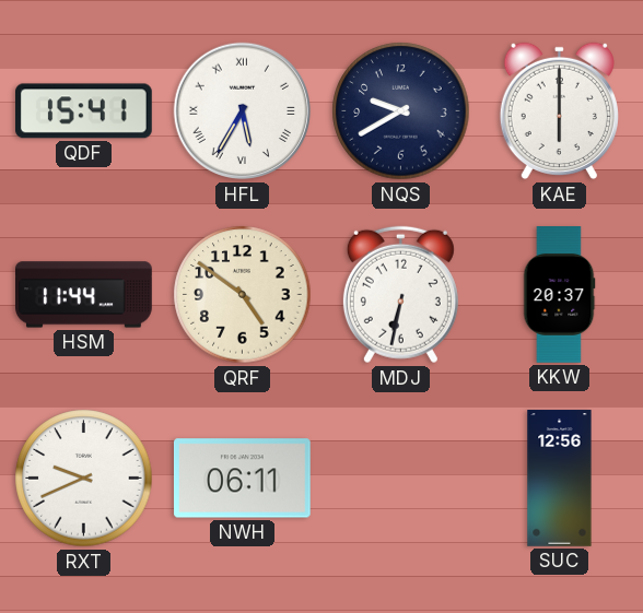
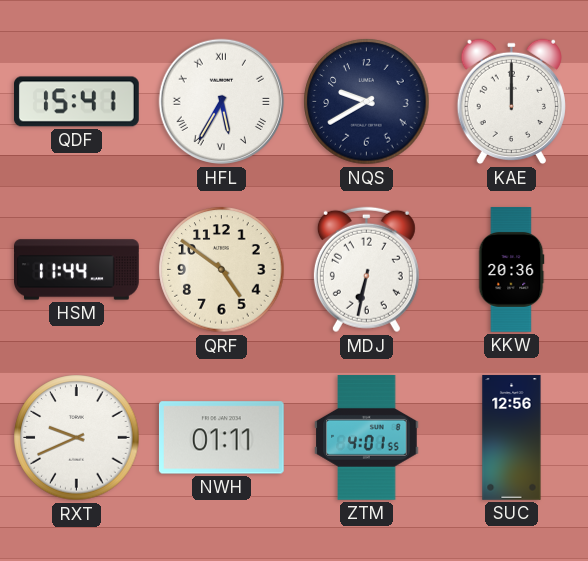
KAE: 6:00 -> 12:00 (511, 102)
KKW: 20:37 -> 20:36 (511, 270)
NWH: 06:11 -> 01:11 (221, 438)
ZTM: none -> 4:01 (367, 438)
